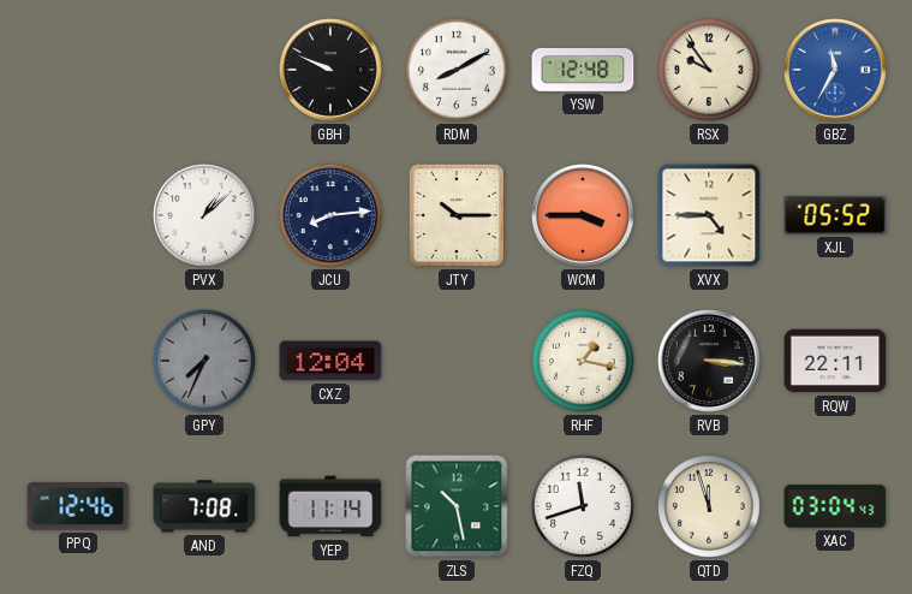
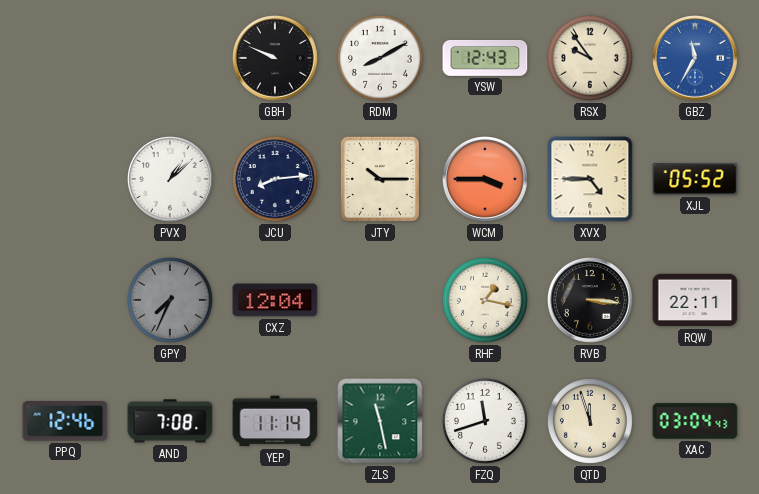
YSW: 12:48 -> 12:43 (485, 58)
ZLS: 10:28 -> 11:28 (380, 421)
